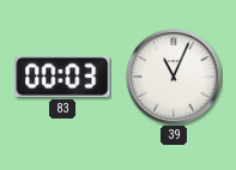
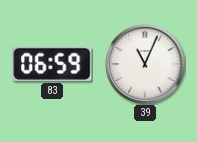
83: 00:03 -> 06:59 (52, 64)
